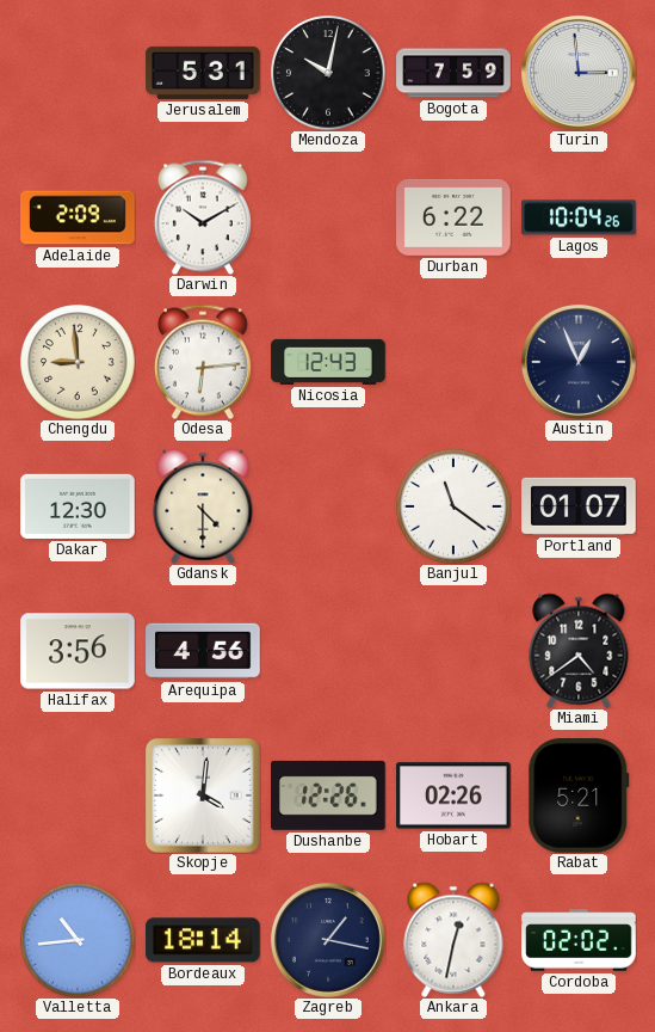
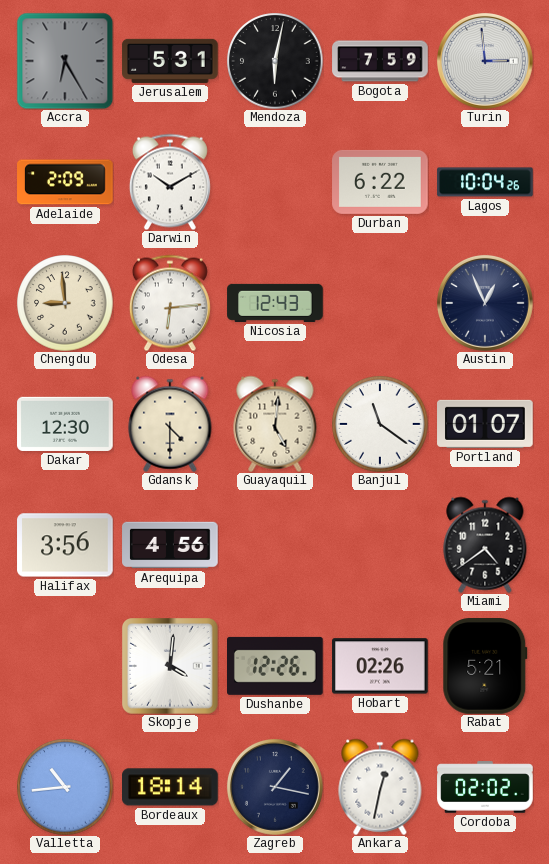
Accra: none -> 6:25 (65, 61)
Mendoza: 10:02 -> 6:02 (275, 61)
Guayaquil: none -> 5:01 (275, 424)
